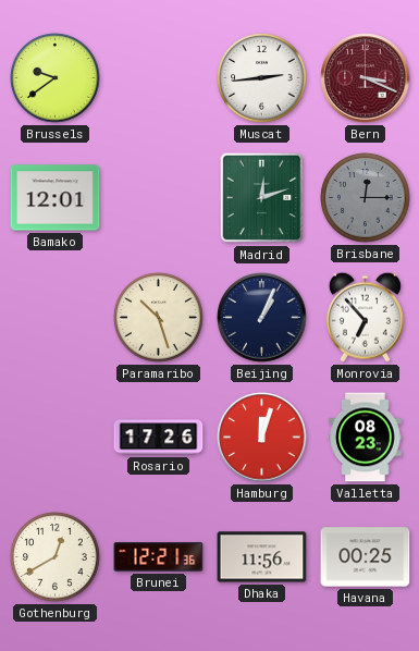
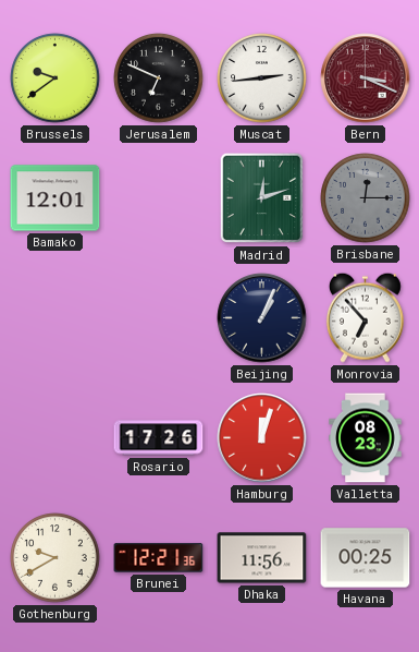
Jerusalem: none -> 6:49 (159, 79)
Paramaribo: 10:27 -> none (159, 318)
Gothenburg: 12:40 -> 9:40 (56, 558)
